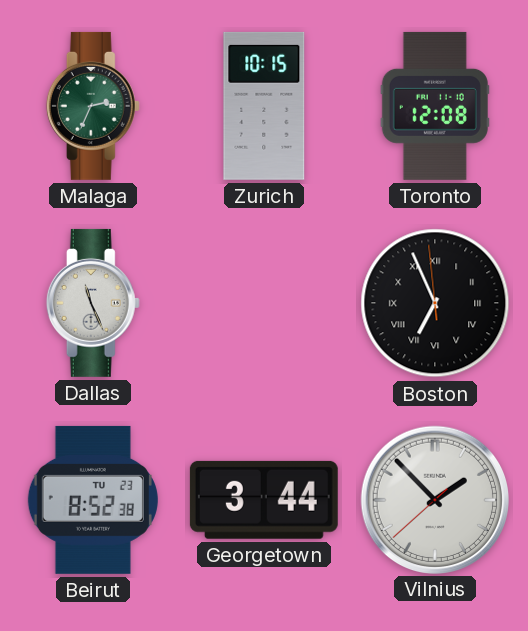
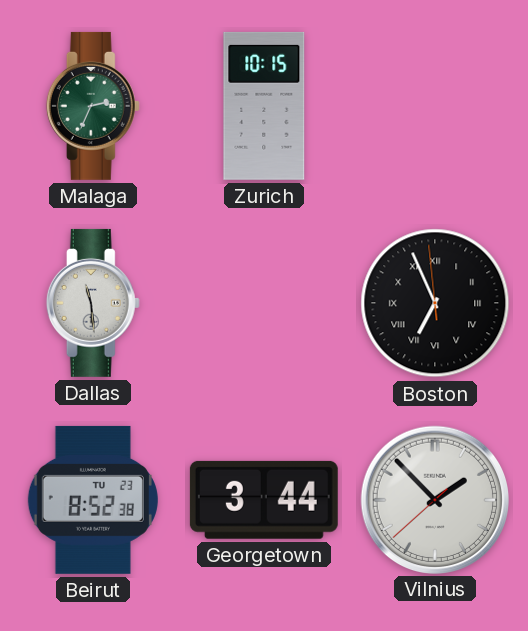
Toronto: 12:08 -> none (435, 106)
Dallas: 11:26 -> 11:29 (93, 303)
